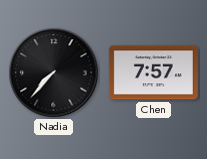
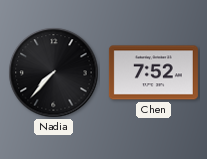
Chen: 7:57 -> 7:52 (153, 73)
